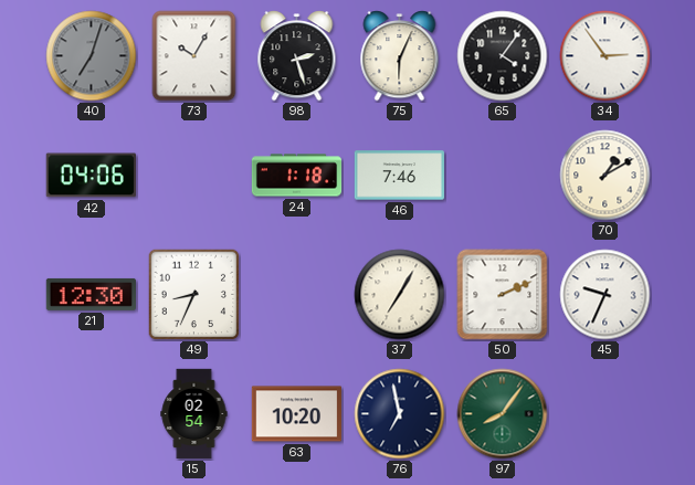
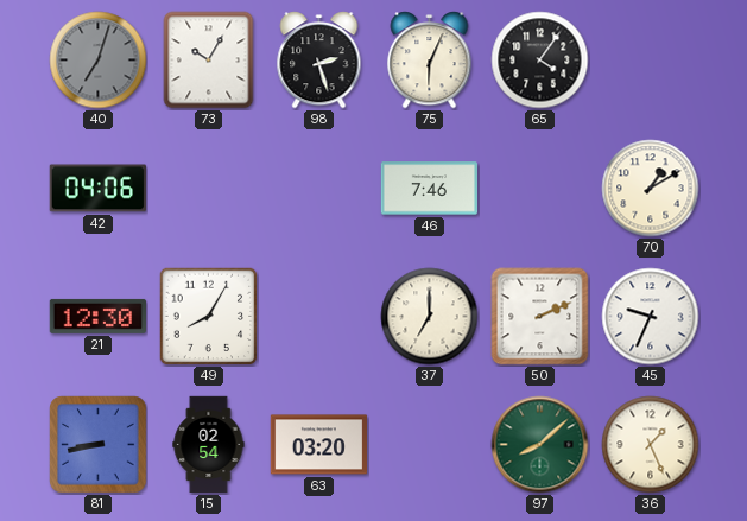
34: 2:54 -> none (606, 56)
24: 1:18 -> none (297, 176)
49: 8:34 -> 8:05 (209, 317)
37: 7:05 -> 7:00 (430, 317)
81: none -> 8:43 (99, 445)
63: 10:20 -> 03:20 (318, 445)
76: 6:58 -> none (400, 414)
97: 8:06 -> 8:08 (540, 445)
36: none -> 1:26 (651, 445)
